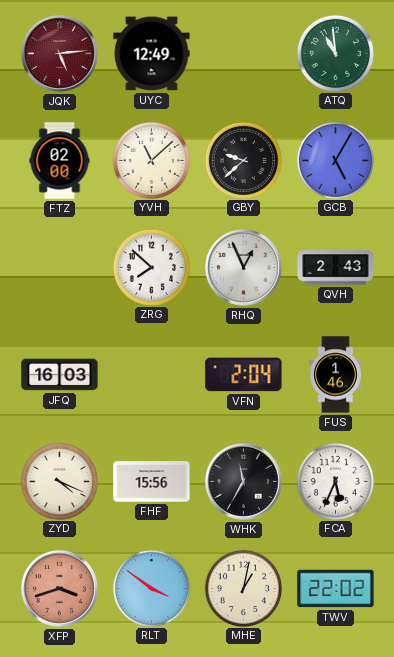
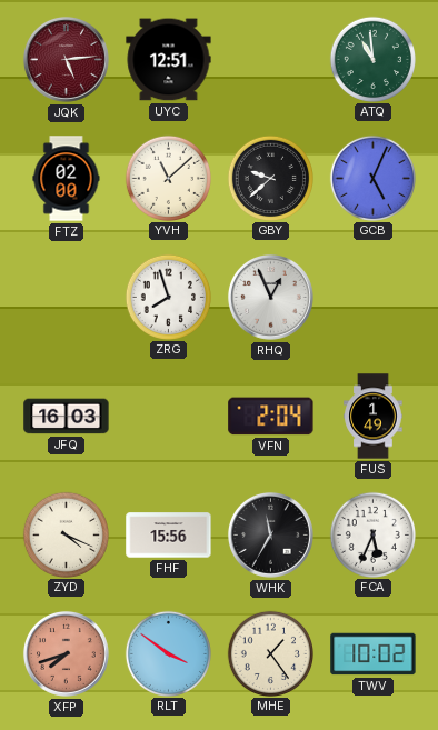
UYC: 12:49 -> 12:51 (169, 60)
GCB: 5:05 -> 5:04 (372, 178)
ZRG: 7:52 -> 7:57 (168, 297)
QVH: 2:43 -> none (336, 268)
FUS: 1:46 -> 1:49 (374, 417)
XFP: 3:42 -> 7:42 (66, 653)
MHE: 1:02 -> 1:24 (270, 653)
TWV: 22:02 -> 10:02 (374, 654)
